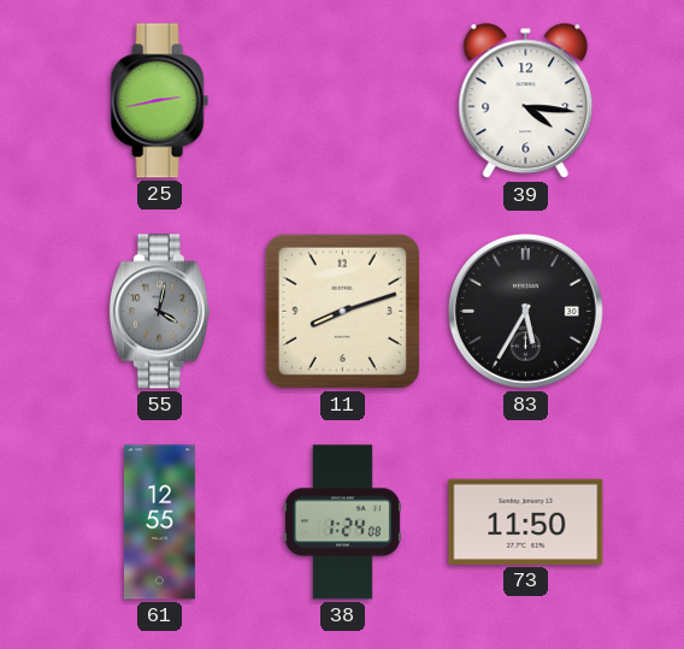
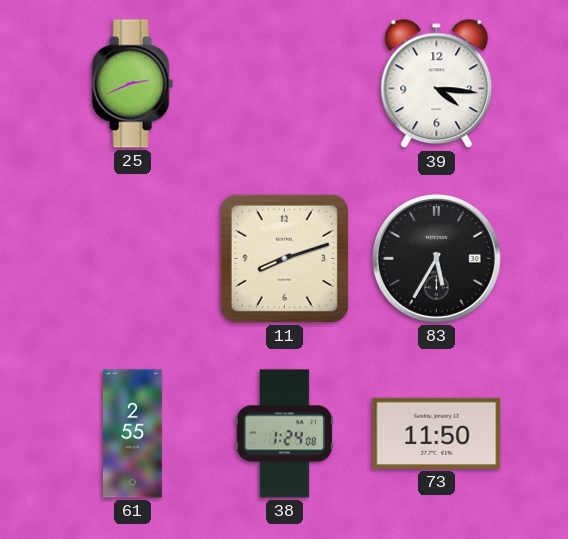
25: 2:43 -> 2:41 (132, 84)
55: 4:02 -> none (159, 312)
61: 12:55 -> 2:55 (132, 434)
